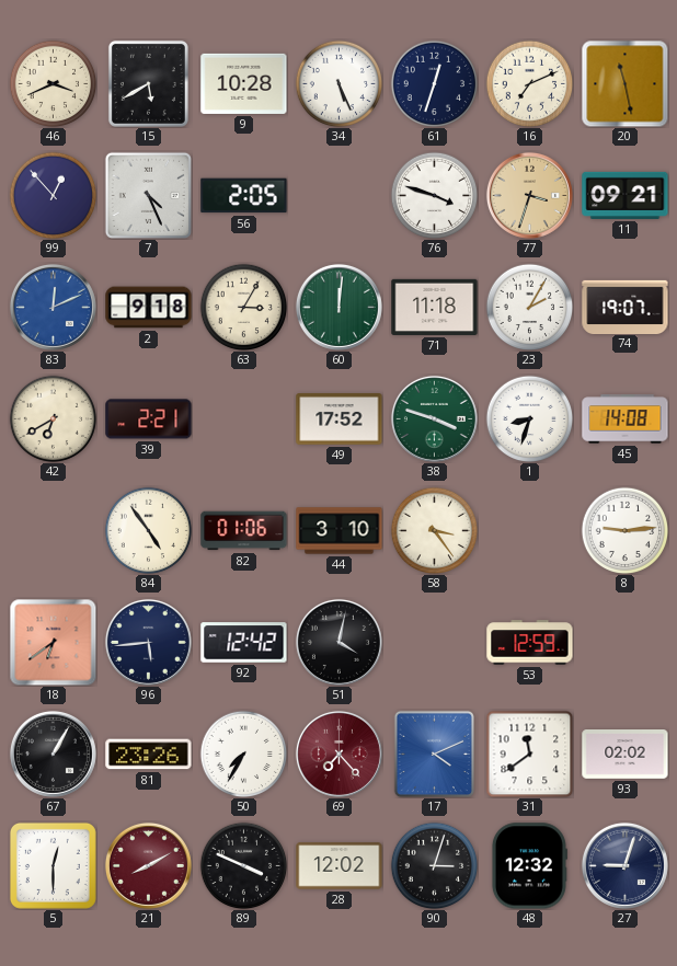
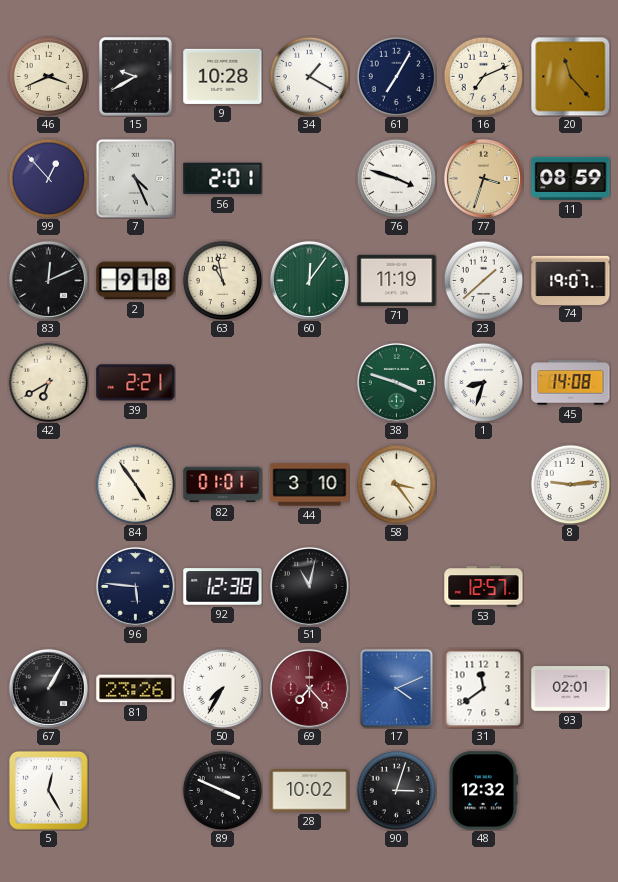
15: 5:40 -> 9:40 (135, 76)
34: 5:26 -> 1:20 (309, 76)
61: 12:33 -> 7:05 (396, 76)
20: 11:28 -> 11:23 (570, 76)
56: 2:05 -> 2:01 (223, 179)
11: 09:21 -> 08:59 (571, 178)
83 dial: blue -> black (48, 280)
63: 3:05 -> 10:58 (222, 280)
60: 12:01 -> 12:06 (309, 280)
71: 11:18 -> 11:19 (397, 280)
23: 2:05 -> 1:38 (483, 280)
49: 17:52 -> none (340, 419)
82: 01:06 -> 01:01 (223, 485)
18: 6:39 -> none (53, 642)
96: 5:44 -> 5:46 (135, 586)
92: 12:42 -> 12:38 (223, 587)
51: 4:02 -> 11:02 (309, 586)
53: 12:59 -> 12:57 (484, 587)
93: 02:02 -> 02:01 (571, 689)
5: 12:30 -> 12:25 (48, 790)
21: 8:10 -> none (148, 865)
28: 12:02 -> 10:02 (310, 791)
27: 9:03 -> none (624, 865)
